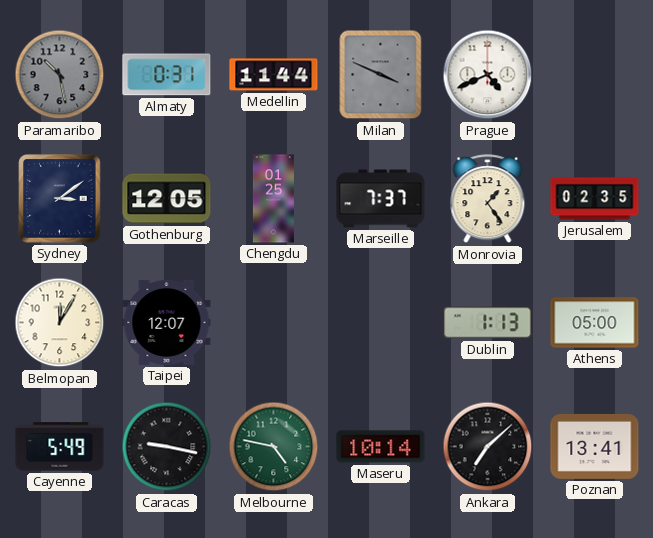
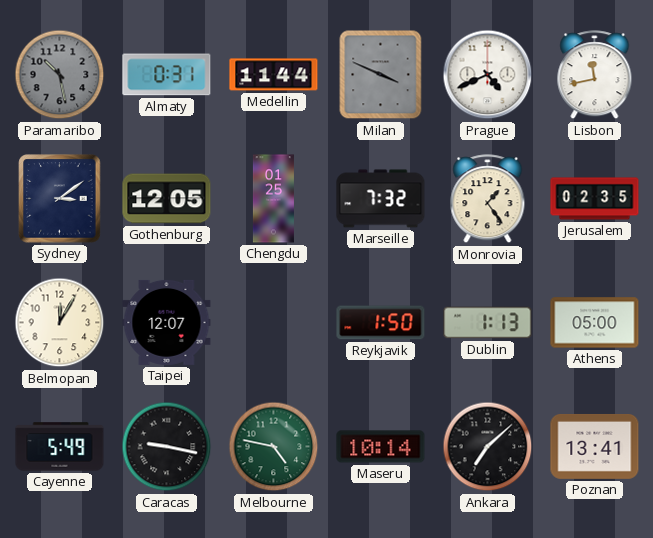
Lisbon: none -> 11:43 (595, 75)
Marseille: 7:37 -> 7:32 (381, 199)
Reykjavik: none -> 1:50 (381, 323)
